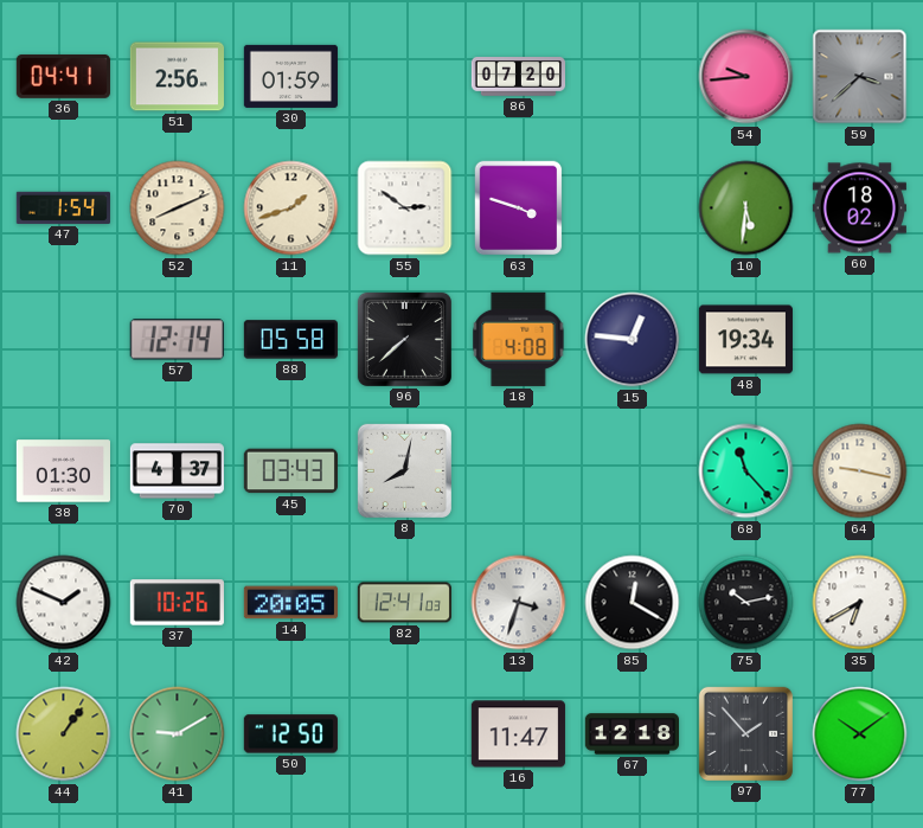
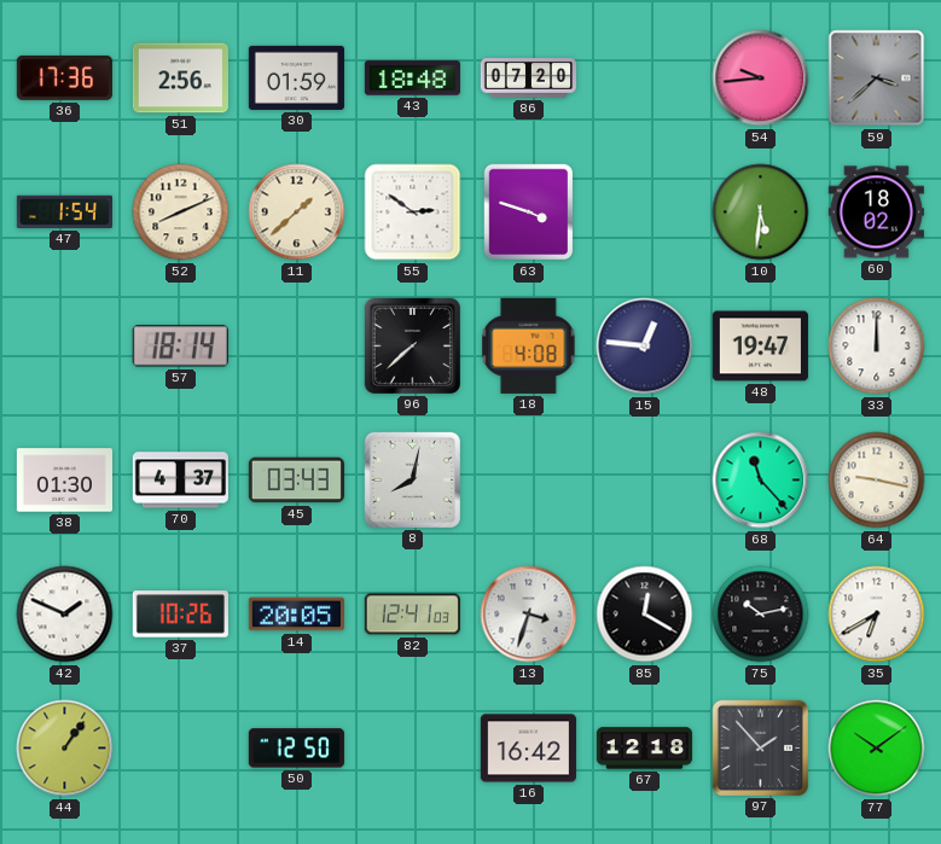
36: 04:41 -> 17:36 (64, 78)
43: none -> 18:48 (412, 78)
11: 1:42 -> 1:38 (297, 213)
57: 12:14 -> 18:14 (180, 347)
88: 05:58 -> none (290, 340)
48: 19:34 -> 19:47 (760, 347)
33: none -> 12:00 (877, 347)
41: 9:10 -> none (178, 734)
16: 11:47 -> 16:42 (528, 749)
